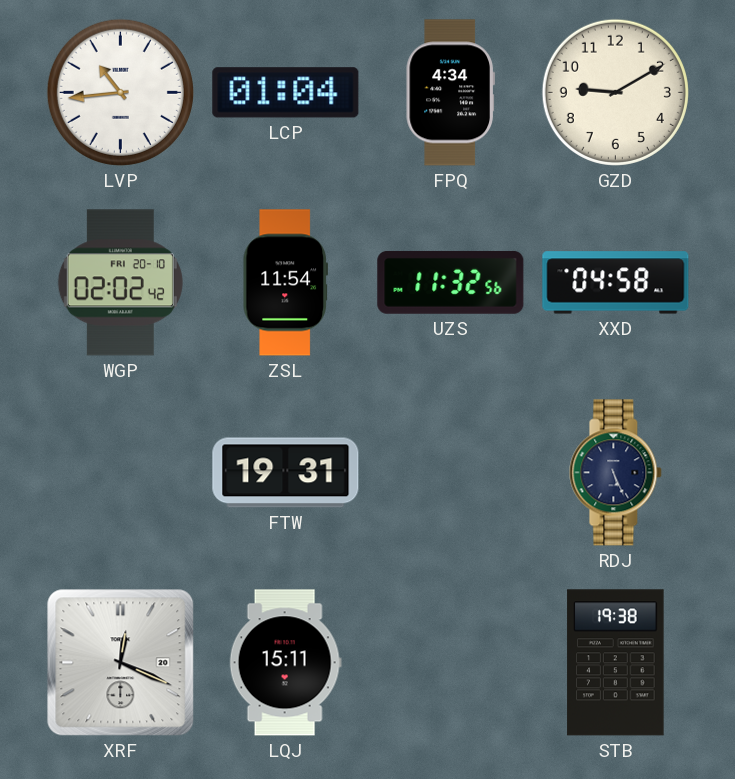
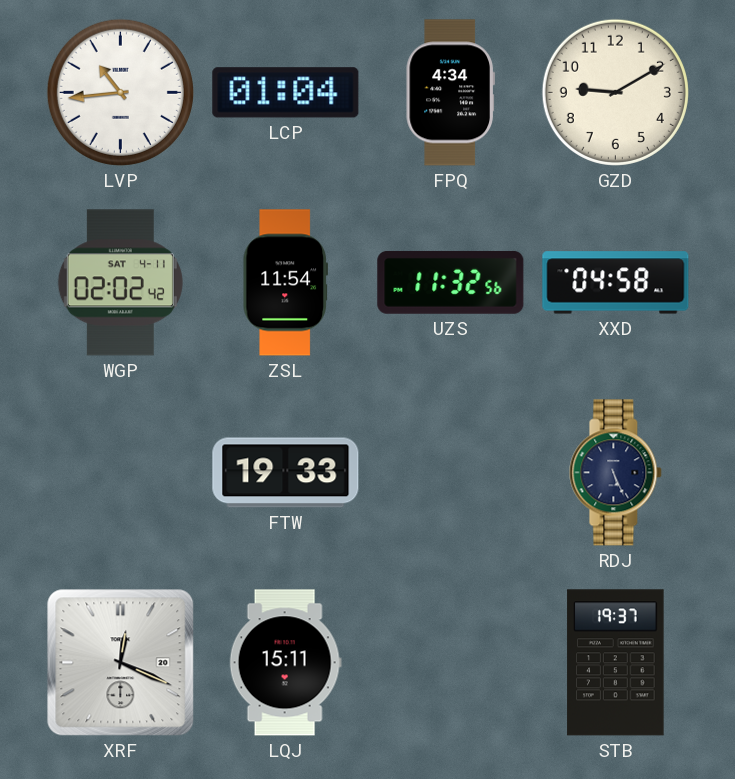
WGP date: FRI 20-10 -> SAT 4-11 (120, 283)
FTW: 19:31 -> 19:33 (286, 473)
STB: 19:38 -> 19:37 (616, 663)
